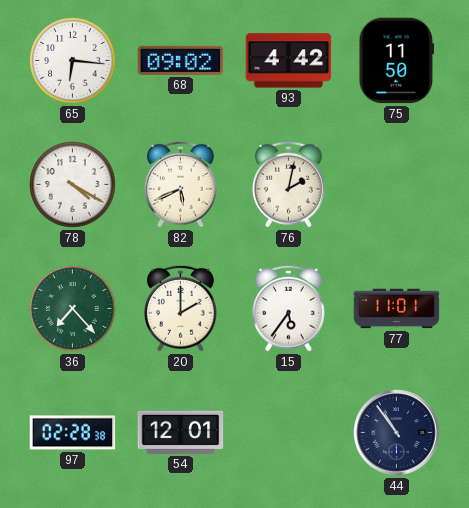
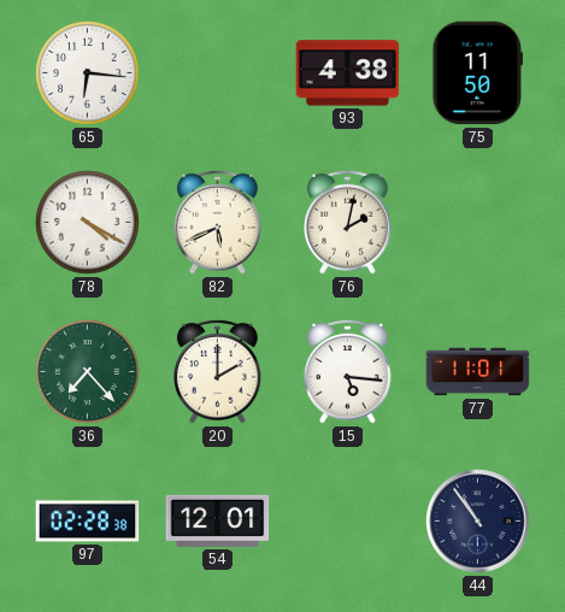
68: 09:02 -> none (181, 60)
93: 4:42 -> 4:38 (348, 73)
15: 5:36 -> 5:16 (348, 371)
